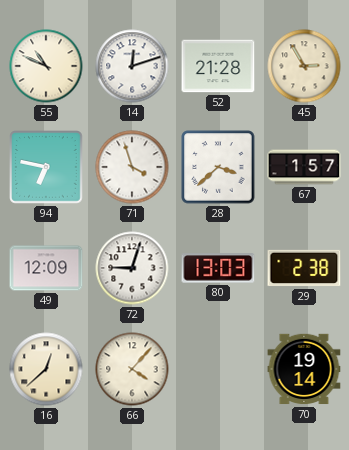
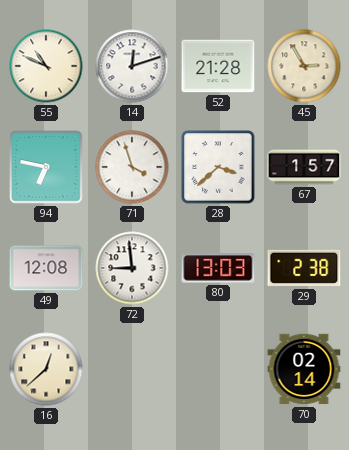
49: 12:09 -> 12:08 (46, 268)
72: 9:03 -> 8:59 (132, 268)
66: 4:07 -> none (132, 369)
70: 19:14 -> 02:14 (304, 369)
